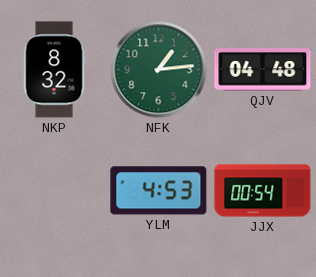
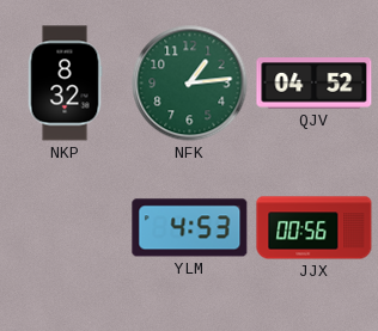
QJV: 04:48 -> 04:52 (315, 84)
JJX: 00:54 -> 00:56 (315, 228)
